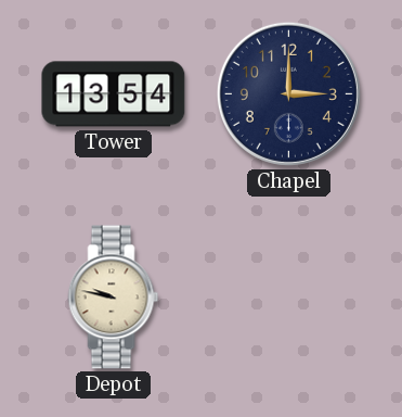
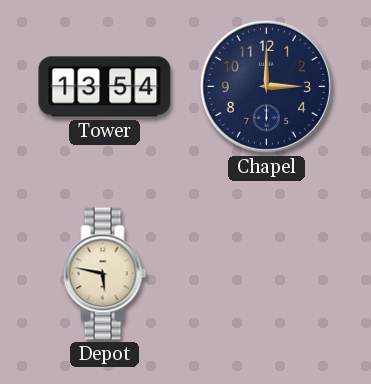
Depot: 9:47 -> 5:47 (105, 274)
